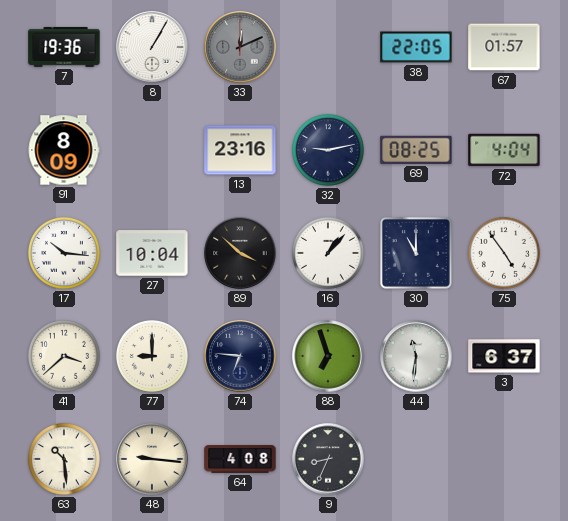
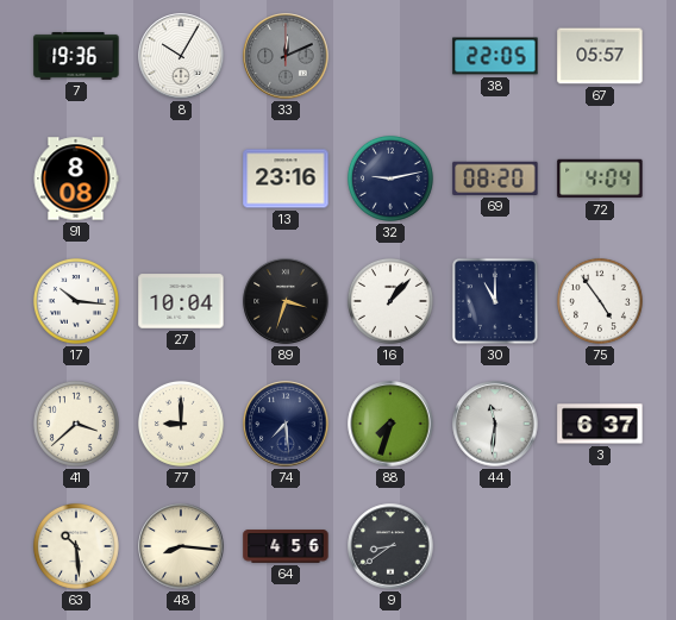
8: 1:05 -> 10:05 (181, 56)
67: 01:57 -> 05:57 (600, 56)
91: 8:09 -> 8:08 (76, 179)
69: 08:25 -> 08:20 (495, 179)
89: 3:52 -> 3:33 (286, 301)
74: 6:46 -> 7:29 (286, 424)
88: 6:57 -> 7:33 (390, 424)
48: 9:16 -> 8:16 (181, 546)
64: 4:08 -> 4:56 (286, 546)
9: 8:34 -> 8:39 (390, 546)
